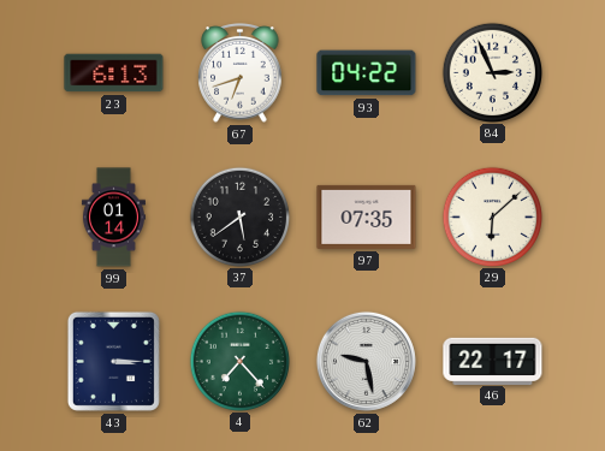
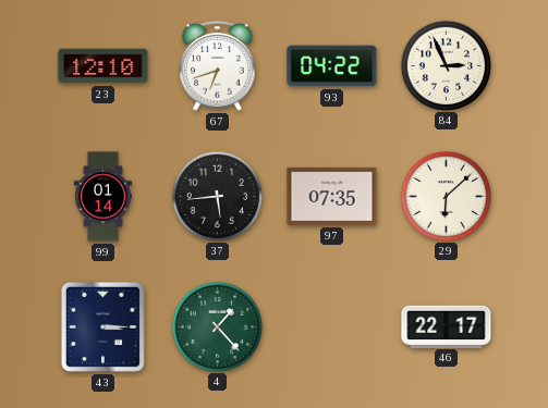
23: 6:13 -> 12:10 (103, 66)
37: 5:39 -> 5:44 (217, 196)
4: 7:23 -> 1:23 (217, 326)
62: 9:28 -> none (366, 361)
